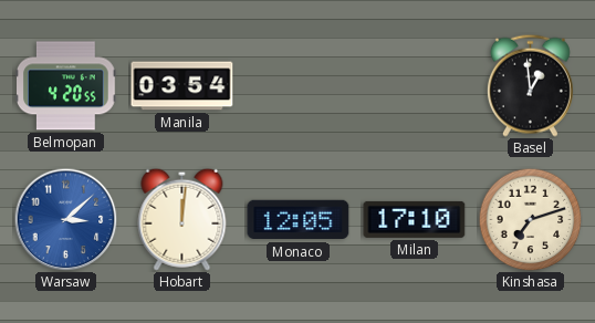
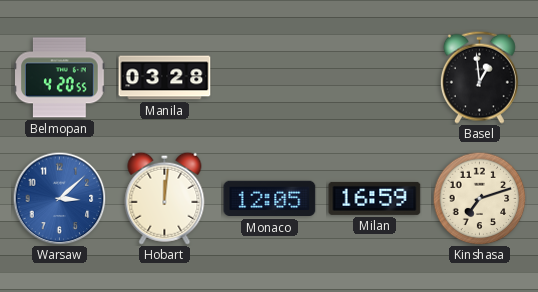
Manila: 03:54 -> 03:28 (165, 78)
Milan: 17:10 -> 16:59 (375, 198)
